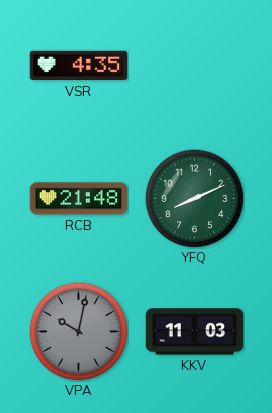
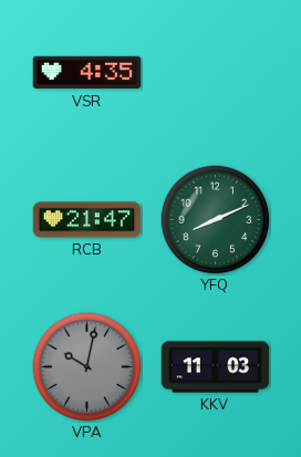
RCB: 21:48 -> 21:47 (87, 220)
